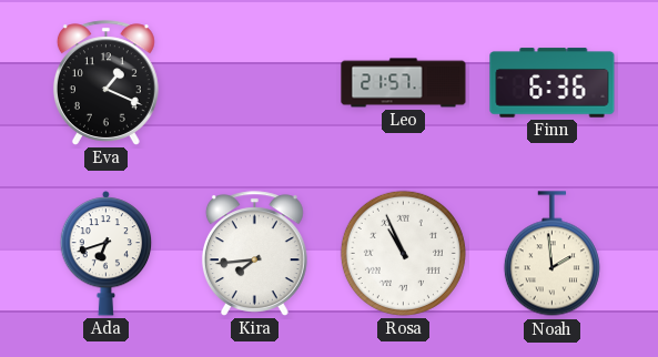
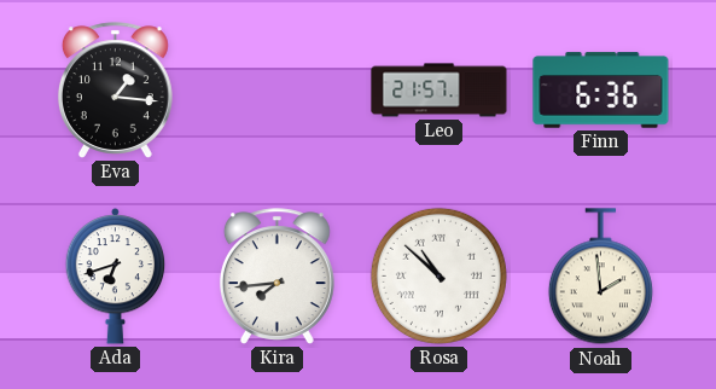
Eva: 1:19 -> 1:16 (115, 91)
Rosa: 10:56 -> 10:52 (438, 275)
